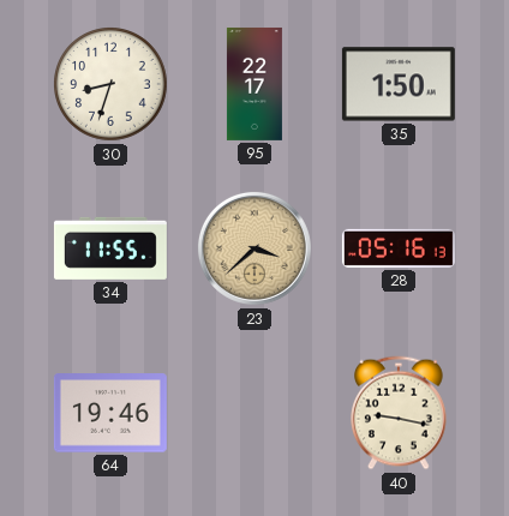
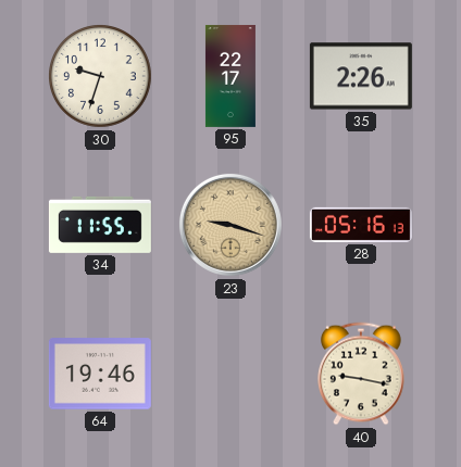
30: 8:33 -> 9:33 (101, 77)
35: 1:50 -> 2:26 (361, 76)
23: 3:38 -> 9:18 (230, 225)
